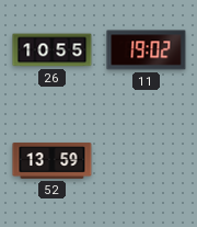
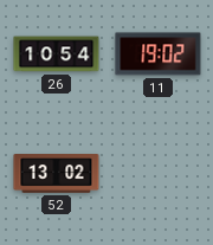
26: 10:55 -> 10:54 (57, 54)
52: 13:59 -> 13:02 (57, 174)
